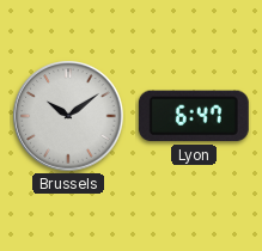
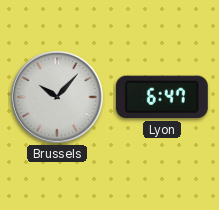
Brussels: 10:09 -> 10:07 (57, 97)
